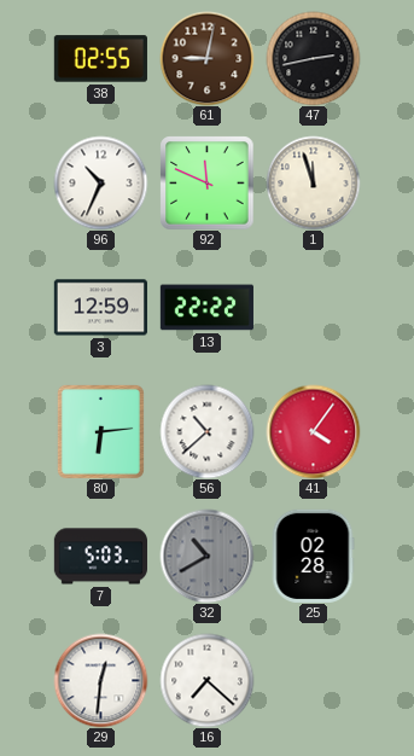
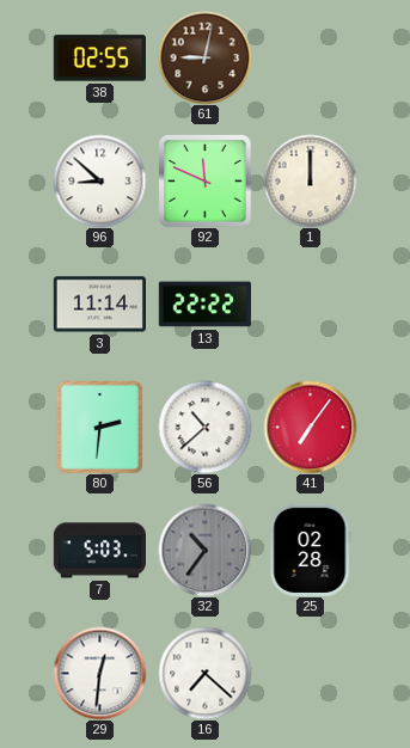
47: 2:43 -> none (313, 58)
96: 10:34 -> 8:52 (99, 180)
1: 11:57 -> 12:00 (310, 180)
3: 12:59 -> 11:14 (99, 305)
80: 6:14 -> 2:31 (99, 427)
41: 4:06 -> 7:06 (310, 427)
32: 10:40 -> 10:36 (204, 550)
